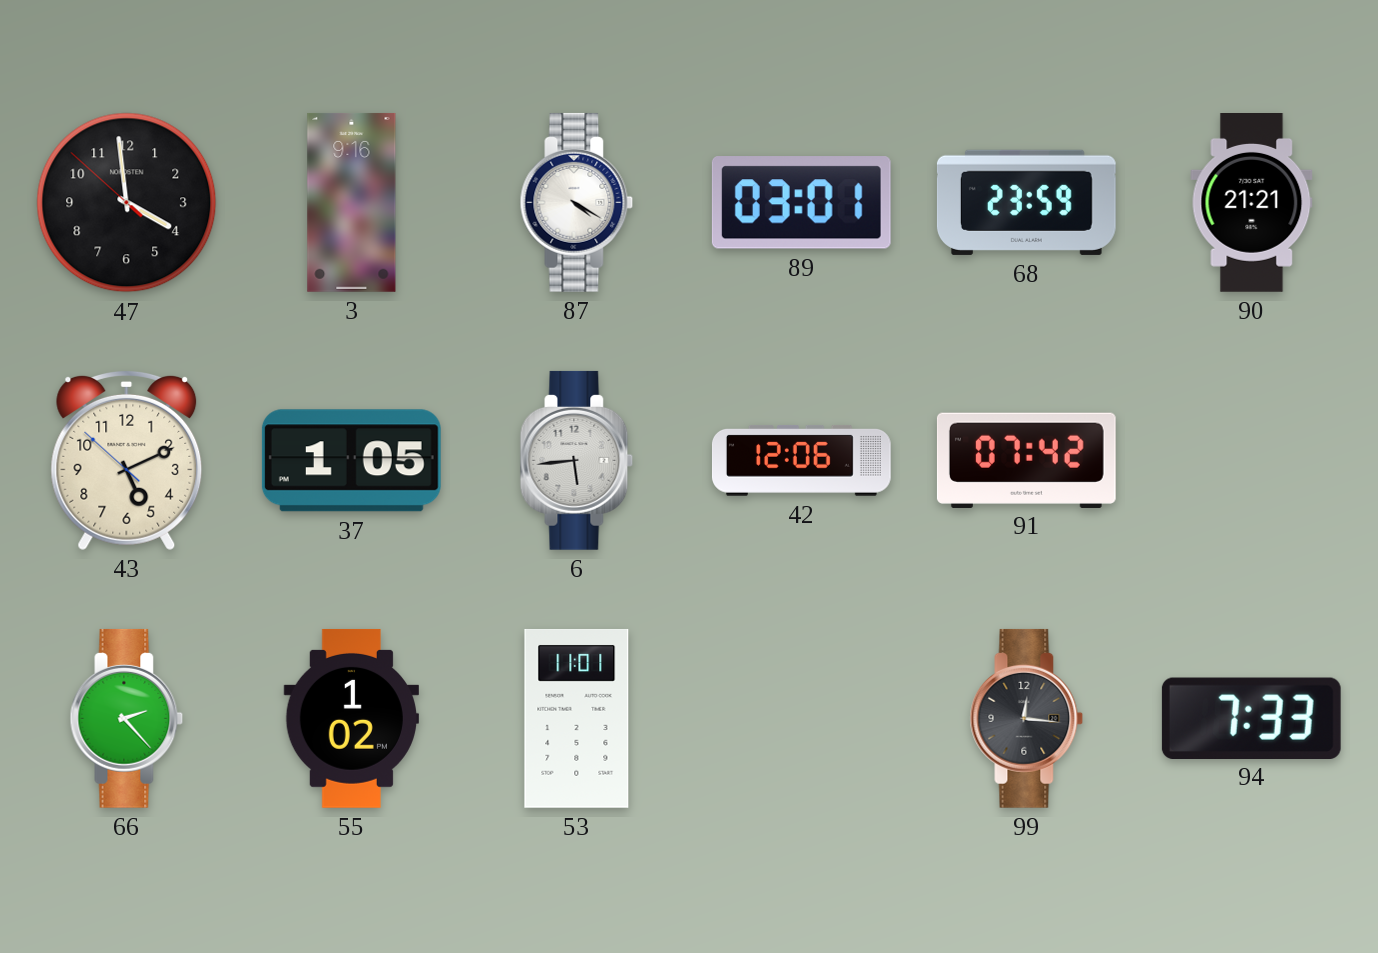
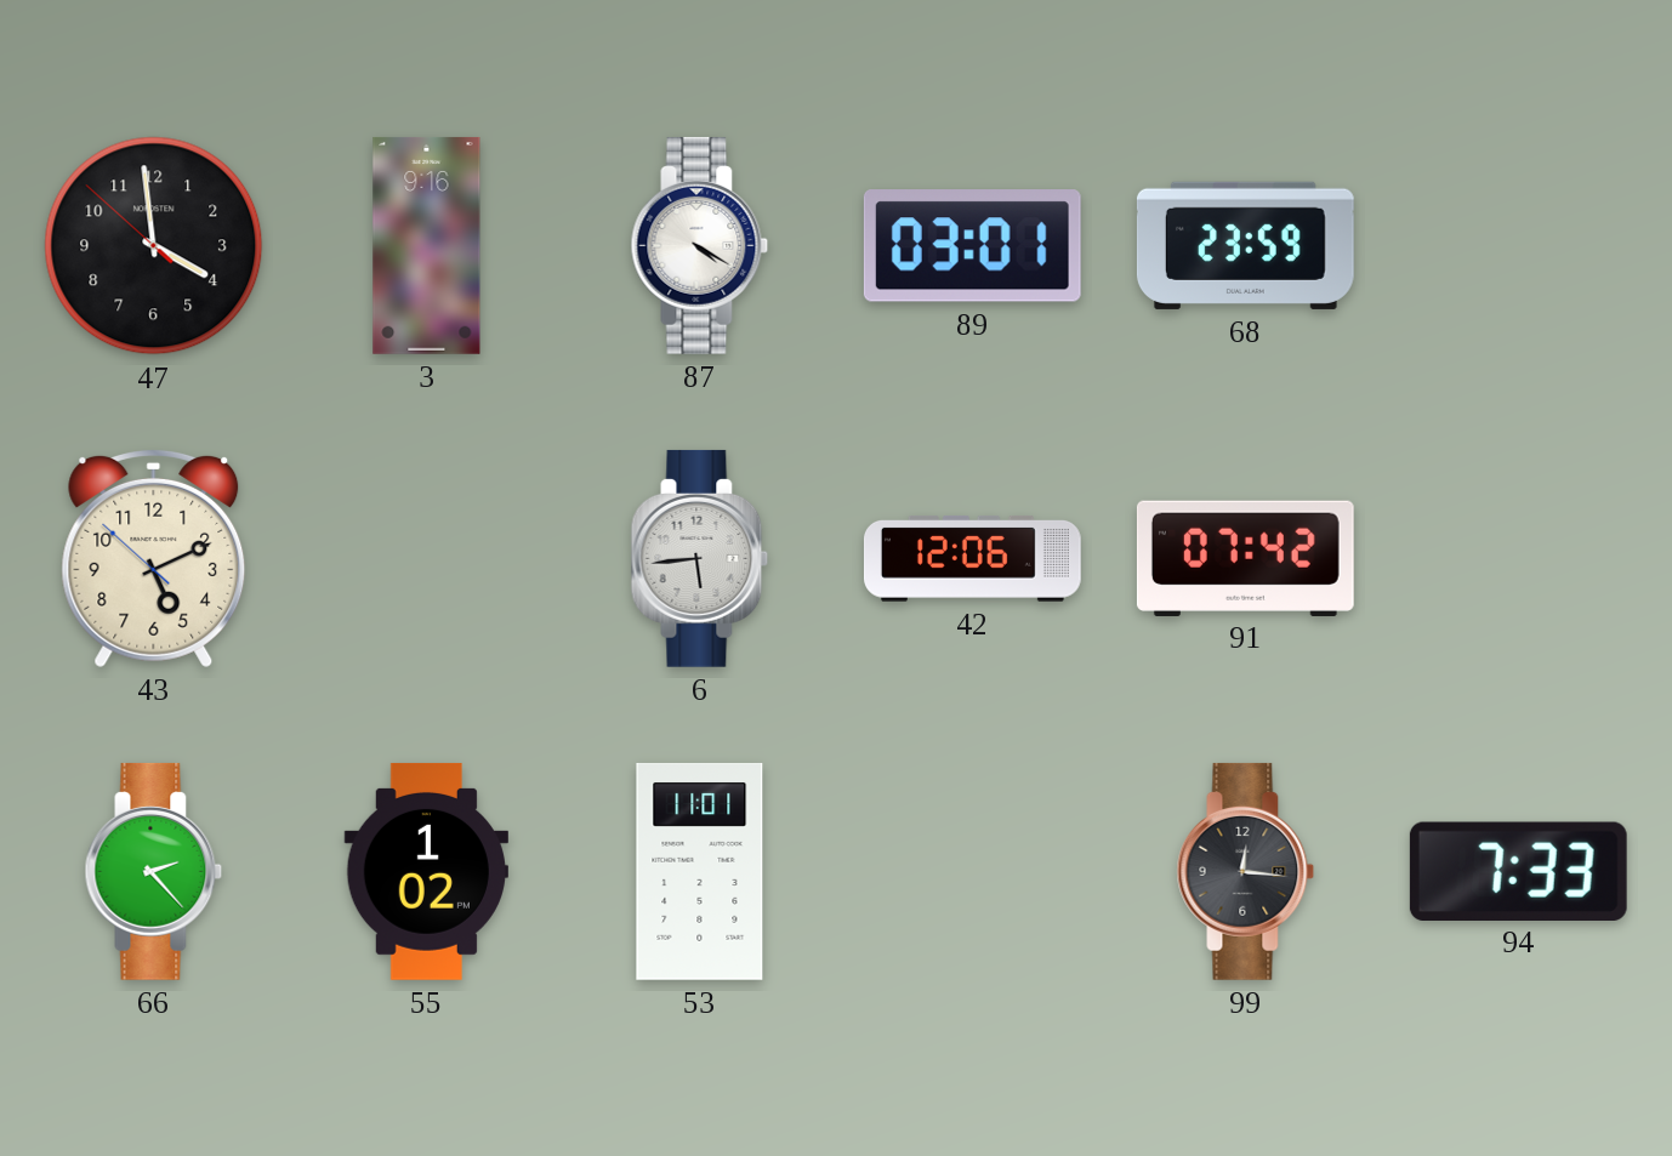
90: 21:21 -> none (1252, 203)
37: 1:05 -> none (351, 461)
